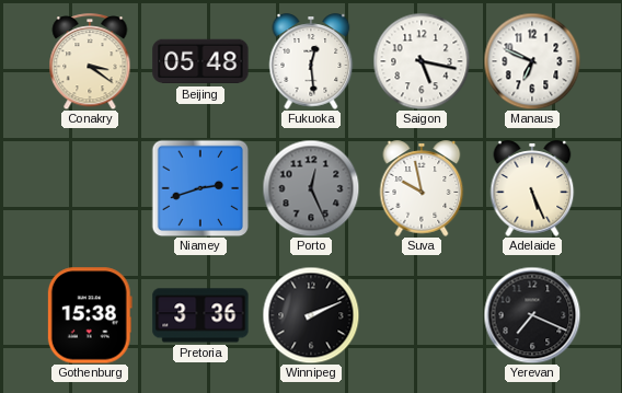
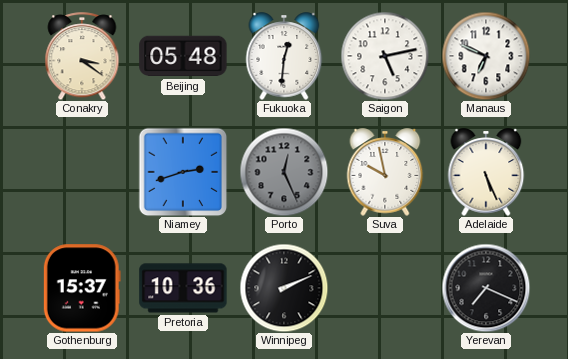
Fukuoka: 12:29 -> 12:31 (284, 56)
Saigon: 5:17 -> 5:13 (385, 56)
Gothenburg: 15:38 -> 15:37 (82, 288)
Pretoria: 3:36 -> 10:36 (183, 288)
